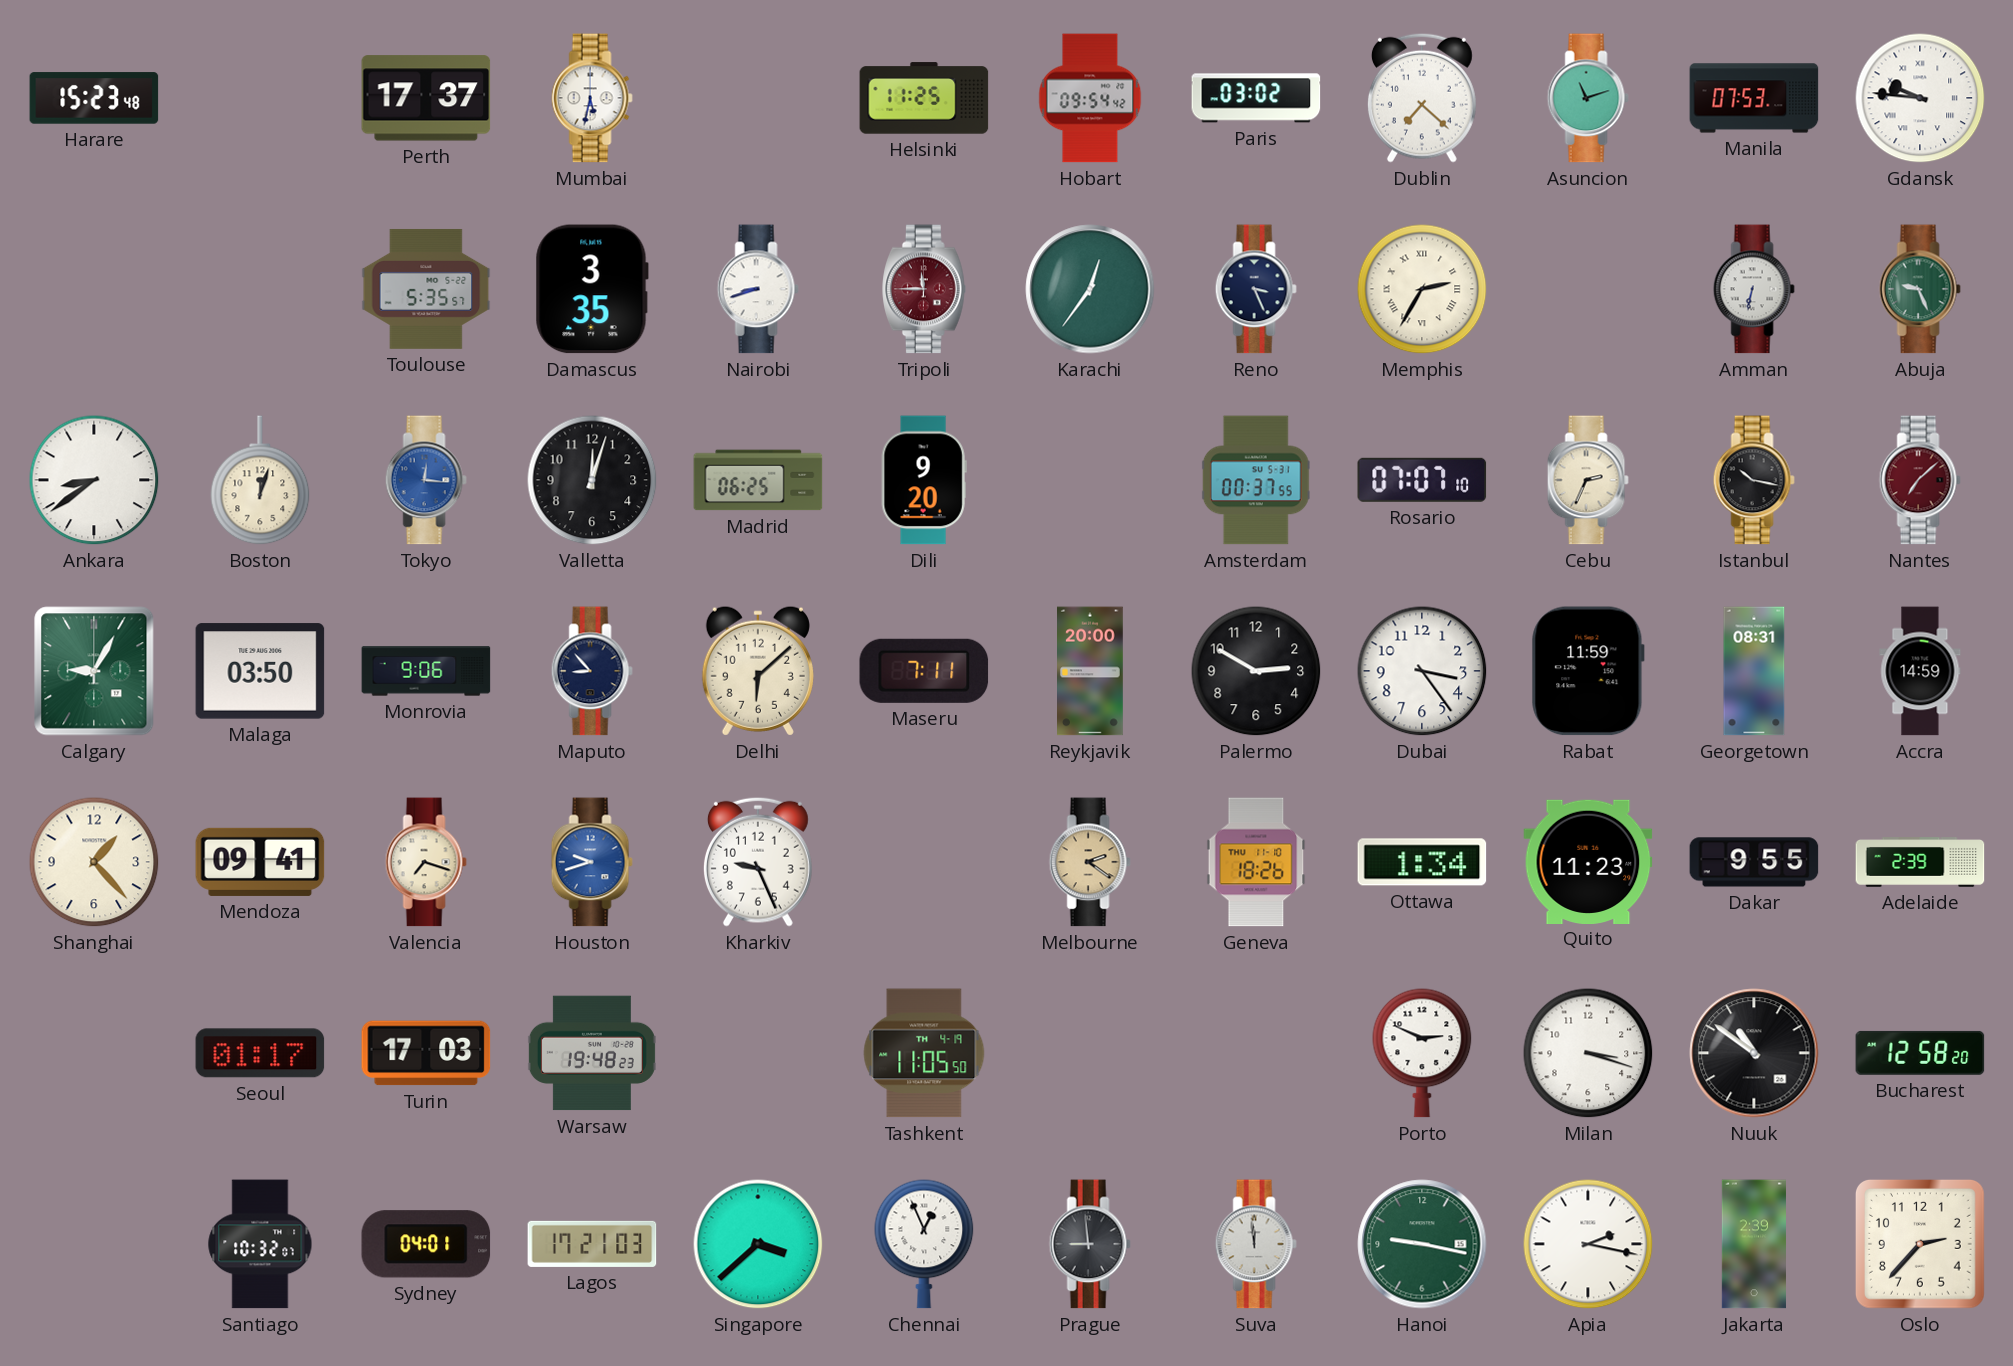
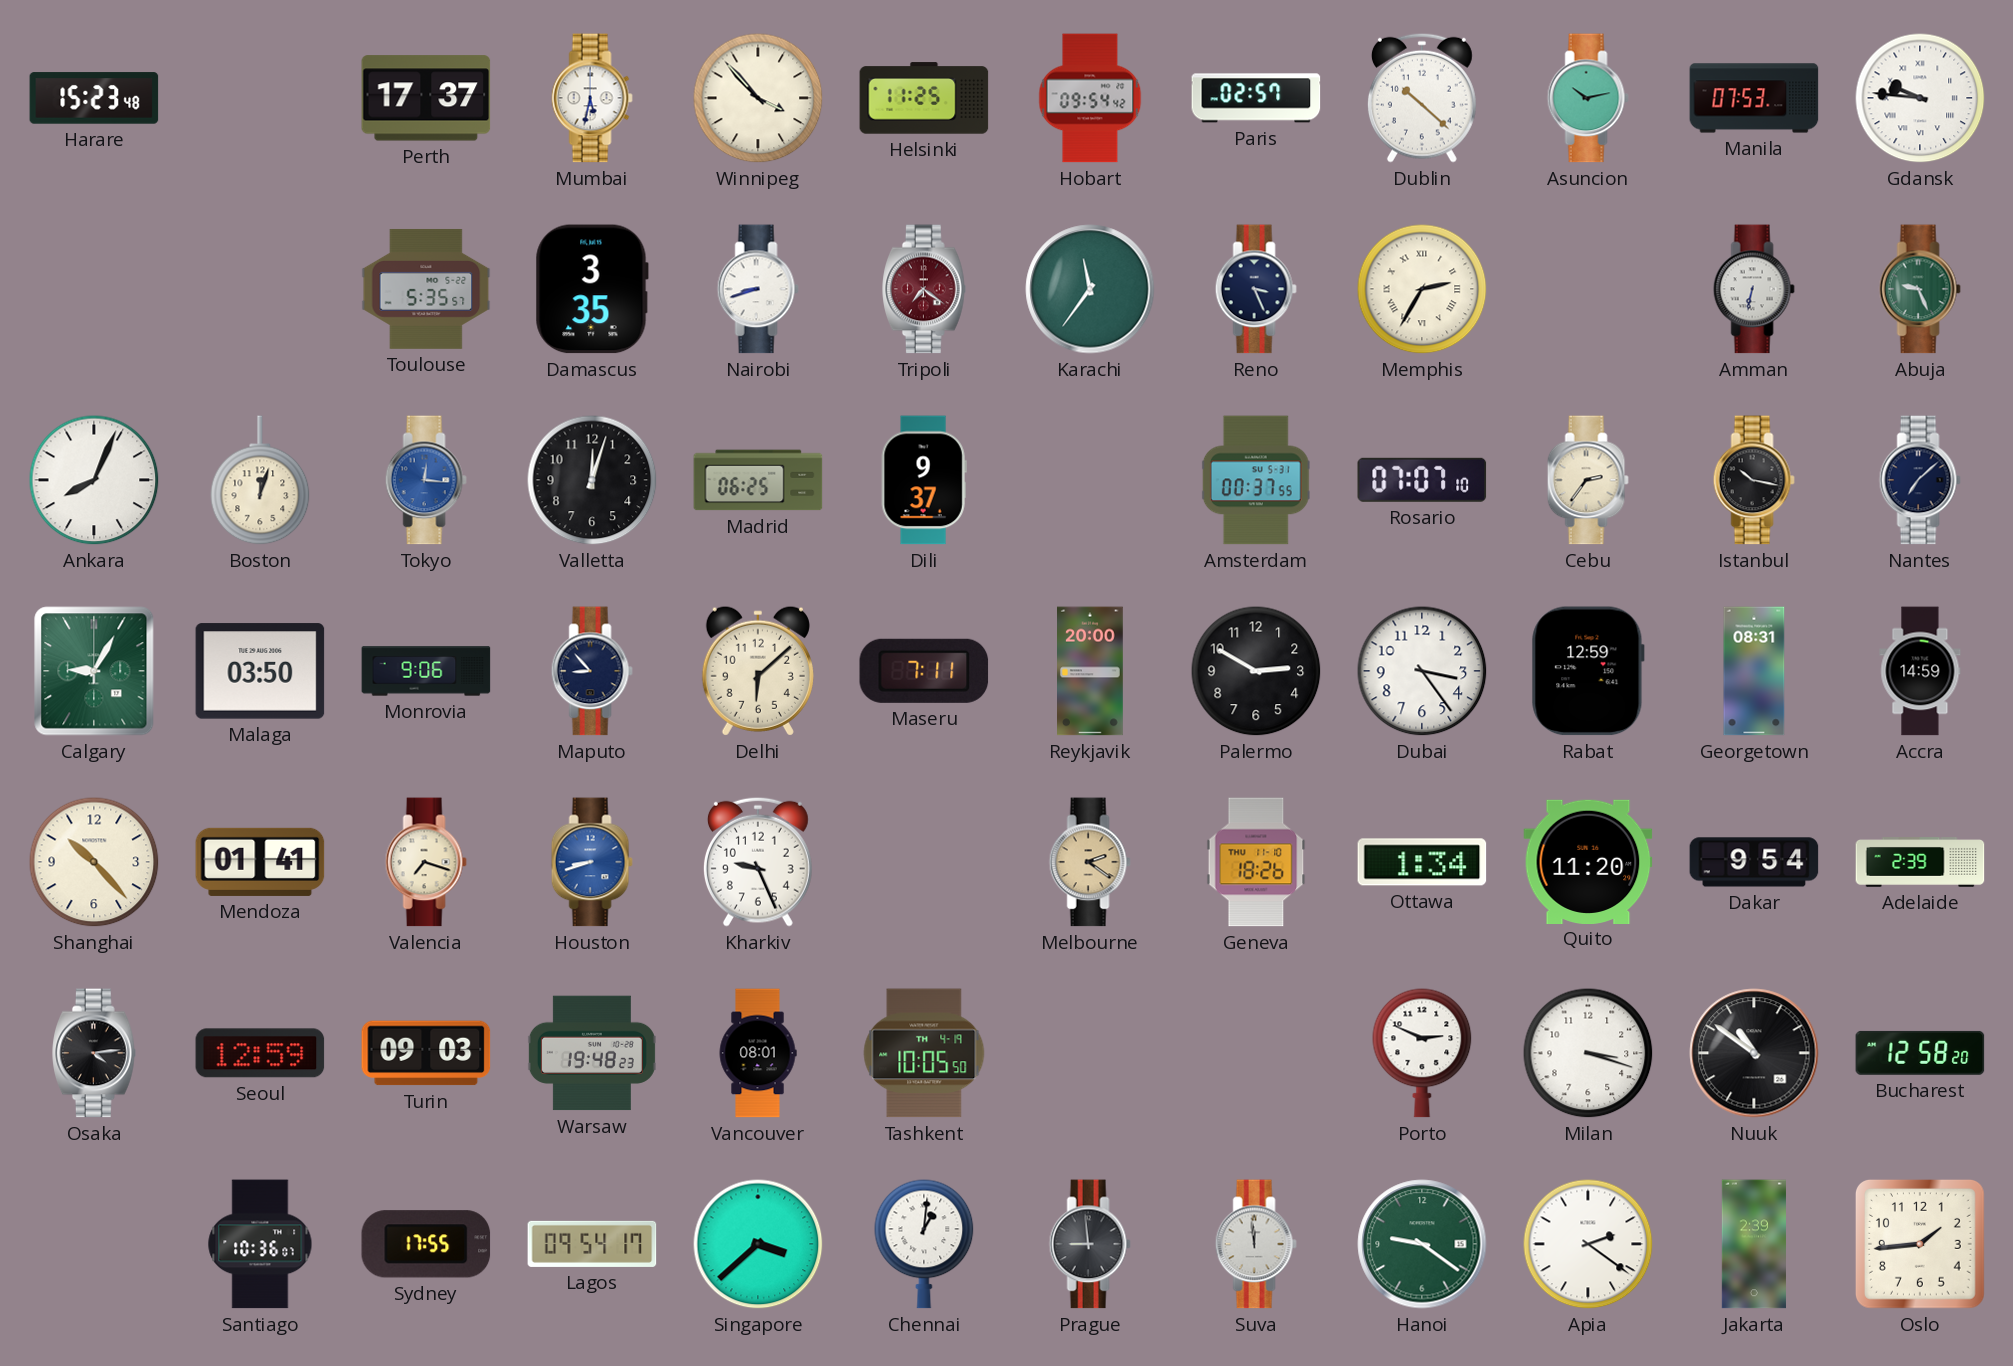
Winnipeg: none -> 3:53 (758, 98)
Paris: 03:02 -> 02:57 (1256, 98)
Dublin: 7:22 -> 10:22 (1422, 98)
Asuncion: 11:12 -> 10:13 (1588, 98)
Tripoli: 11:45 -> 7:21 (924, 289)
Karachi: 12:36 -> 11:36 (1090, 289)
Ankara: 8:39 -> 8:04 (94, 480)
Dili: 9:20 -> 9:37 (924, 480)
Cebu: 2:34 -> 2:36 (1588, 480)
Nantes dial: burgundy -> navy (1920, 480)
Rabat: 11:59 -> 12:59 (1588, 671)
Shanghai: 1:23 -> 10:23 (94, 862)
Mendoza: 09:41 -> 01:41 (260, 862)
Houston: 9:42 -> 8:42 (592, 862)
Quito: 11:23 -> 11:20 (1588, 861)
Dakar: 9:55 -> 9:54 (1754, 862)
Osaka: none -> 4:14 (94, 1053)
Seoul: 01:17 -> 12:59 (260, 1053)
Turin: 17:03 -> 09:03 (426, 1053)
Vancouver: none -> 08:01 (758, 1053)
Tashkent: 11:05 -> 10:05 (924, 1053)
Santiago: 10:32 -> 10:36 (260, 1244)
Sydney: 04:01 -> 17:55 (426, 1244)
Lagos: 17:21 -> 09:54 (592, 1244)
Chennai: 12:56 -> 1:01 (924, 1244)
Hanoi: 9:17 -> 9:21 (1422, 1244)
Apia: 2:17 -> 2:21 (1588, 1244)
Oslo: 2:37 -> 1:44 (1920, 1244)
